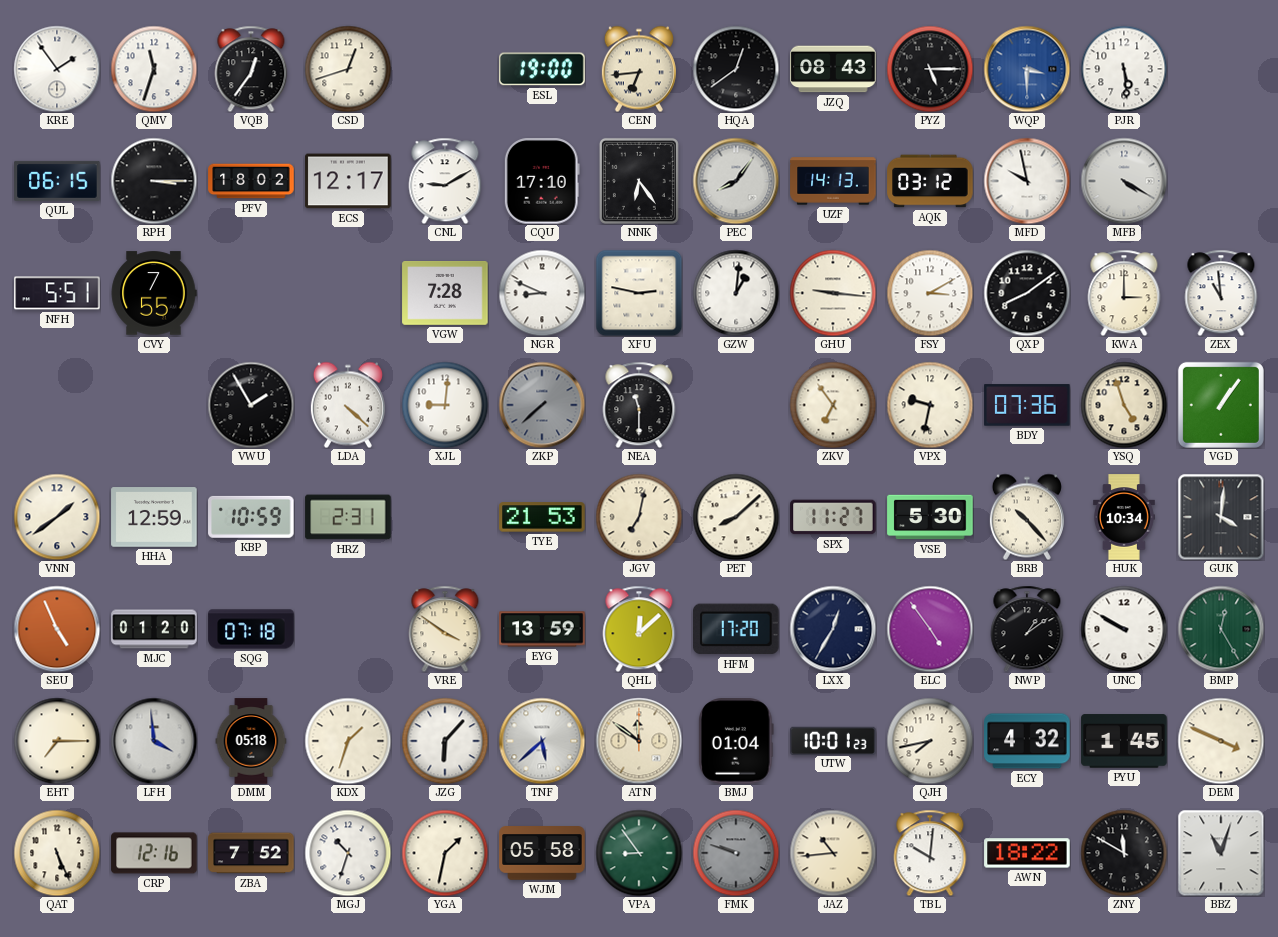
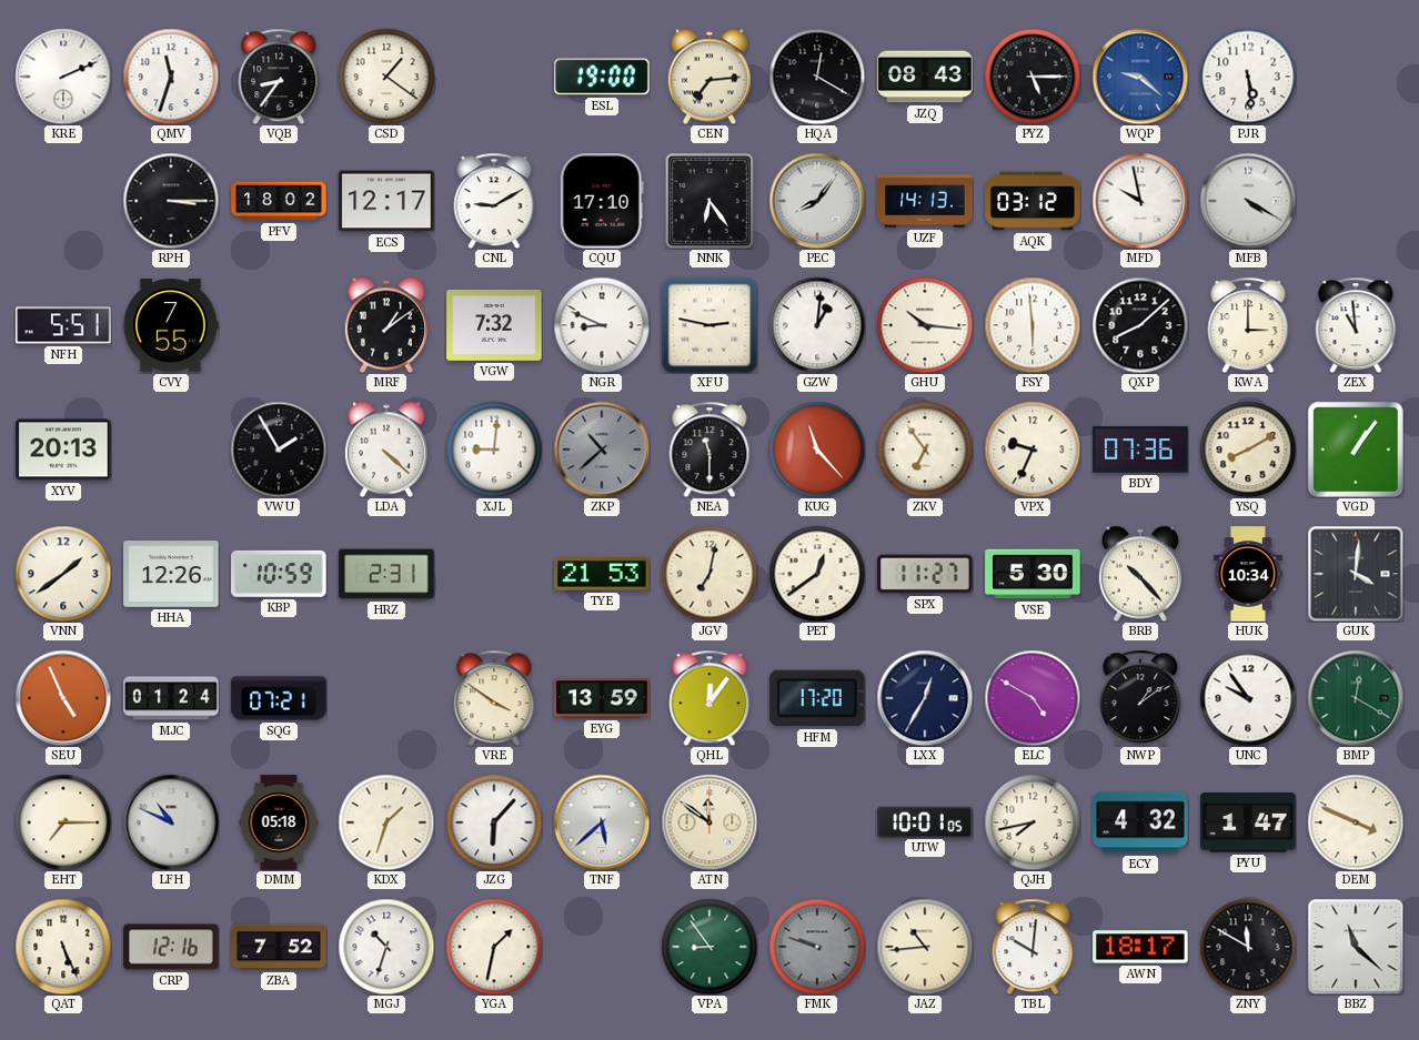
KRE: 1:54 -> 2:11 (63, 77)
VQB: 12:36 -> 8:36 (279, 77)
CSD: 12:42 -> 1:21 (386, 77)
CEN: 6:44 -> 7:14 (709, 77)
HQA: 12:39 -> 12:20 (817, 77)
WQP: 3:30 -> 9:22 (1140, 77)
QUL: 06:15 -> none (57, 181)
MRF: none -> 1:09 (386, 325)
VGW: 7:28 -> 7:32 (494, 326)
GHU: 9:16 -> 10:16 (925, 325)
FSY: 3:10 -> 5:59 (1033, 325)
QXP: 8:09 -> 8:08 (1140, 325)
XYV: none -> 20:13 (63, 450)
ZKP: 7:38 -> 10:38 (602, 450)
KUG: none -> 11:23 (817, 450)
VPX: 9:32 -> 9:34 (1033, 450)
YSQ: 4:57 -> 8:10 (1248, 450)
HHA: 12:59 -> 12:26 (171, 574)
PET: 8:08 -> 12:39 (817, 574)
MJC: 01:20 -> 01:24 (171, 698)
SQG: 07:18 -> 07:21 (279, 698)
QHL: 12:08 -> 12:06 (709, 698)
ELC: 4:54 -> 4:50 (1033, 698)
UNC: 9:50 -> 9:54 (1248, 698)
BMP: 12:25 -> 12:20 (1356, 698)
LFH: 3:59 -> 10:49 (171, 822)
BMJ: 01:04 -> none (736, 741)
UTW: 10:01:23 -> 10:01:05 (925, 821)
PYU: 1:45 -> 1:47 (1248, 822)
WJM: 05:58 -> none (542, 853)
AWN: 18:22 -> 18:17 (1140, 947)
BBZ: 11:03 -> 11:22 (1356, 947)
